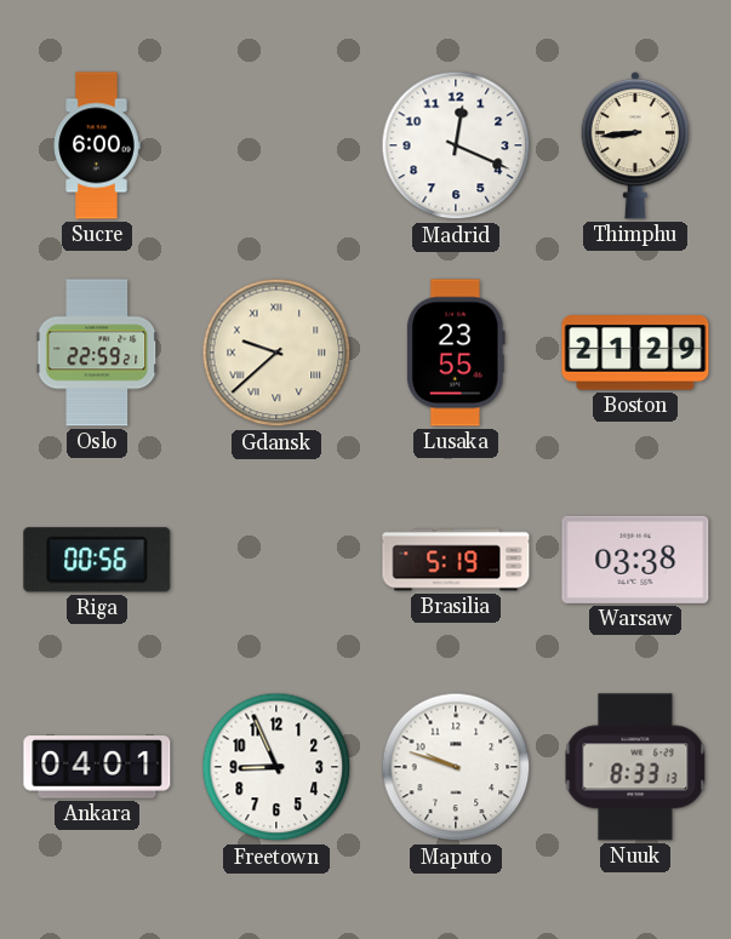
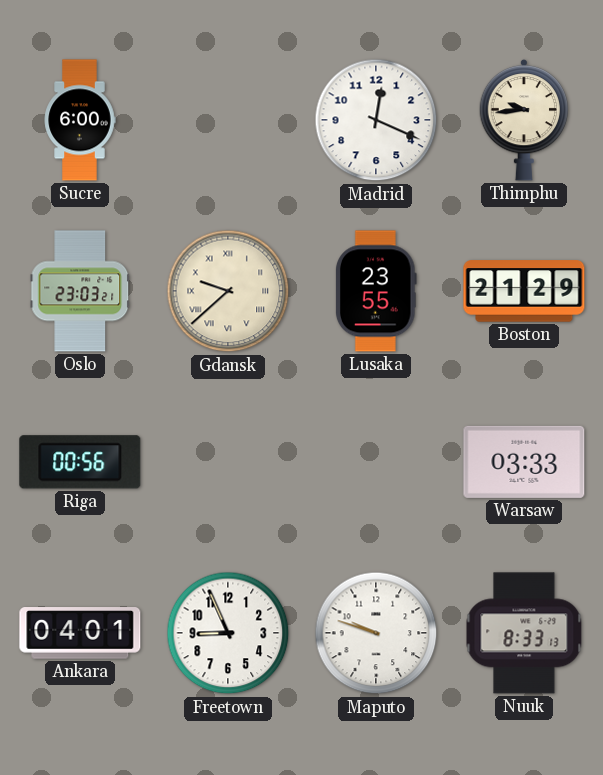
Thimphu: 8:44 -> 9:44 (524, 120)
Oslo: 22:59 -> 23:03 (80, 291)
Brasilia: 5:19 -> none (456, 560)
Warsaw: 03:38 -> 03:33 (524, 462)
